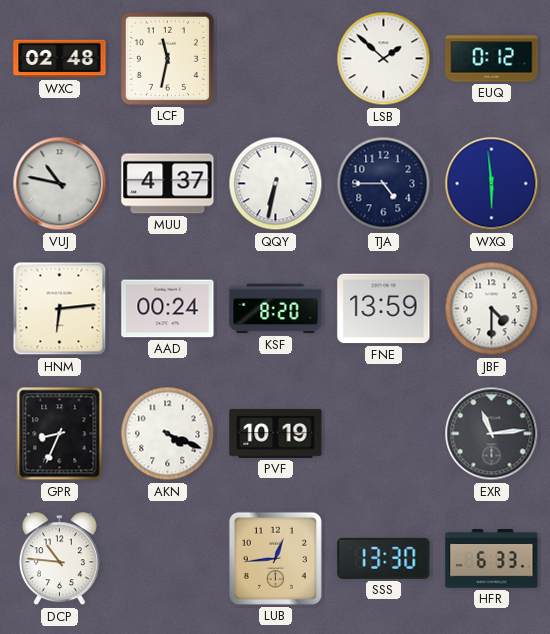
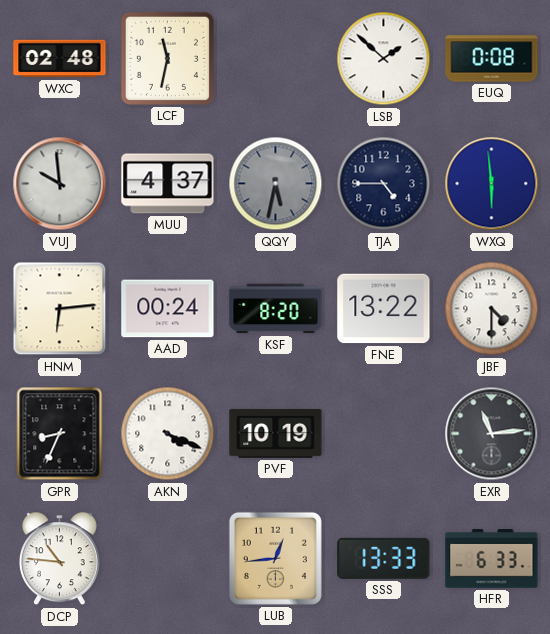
EUQ: 0:12 -> 0:08 (492, 59)
VUJ: 10:47 -> 9:59 (60, 184)
QQY: 6:32 -> 5:32 (276, 184)
QQY dial: white -> grey (276, 184)
FNE: 13:59 -> 13:22 (384, 309)
SSS: 13:30 -> 13:33 (384, 558)
